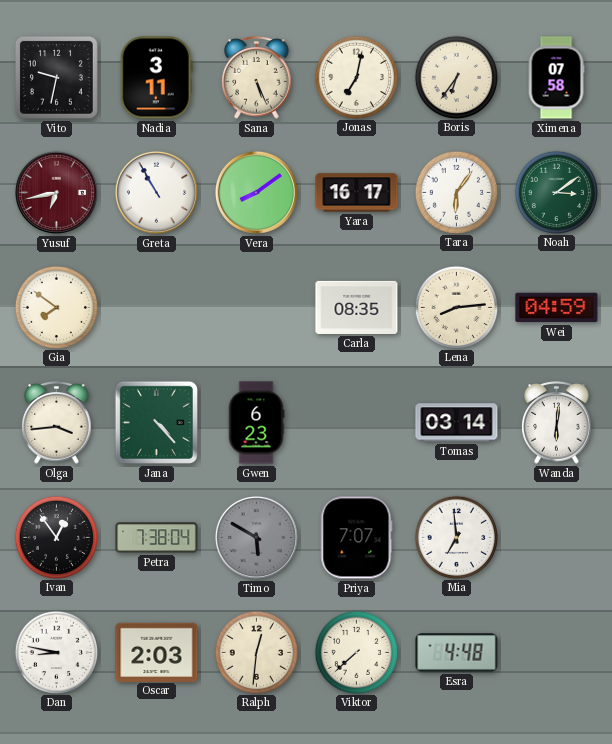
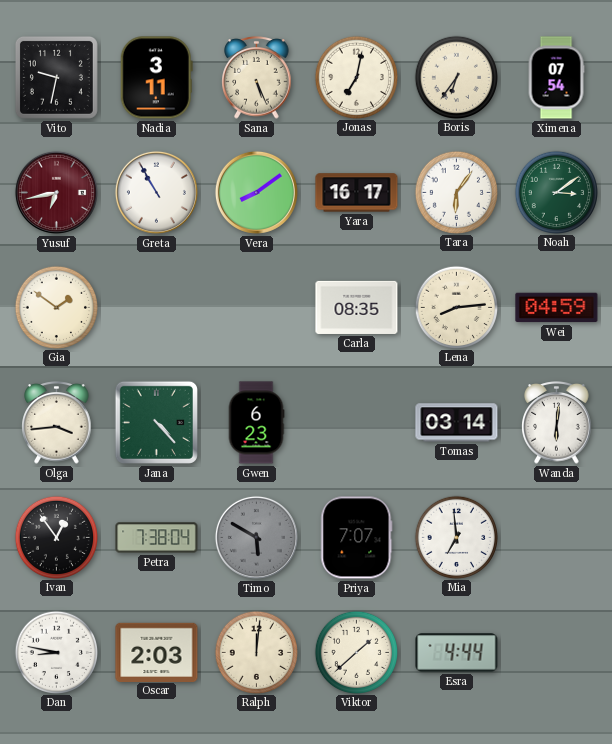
Ximena: 07:58 -> 07:54 (556, 78)
Gia: 7:51 -> 1:51 (56, 307)
Ralph: 12:31 -> 12:01 (256, 652)
Viktor: 7:38 -> 1:38 (356, 652)
Esra: 4:48 -> 4:44 (457, 653)
